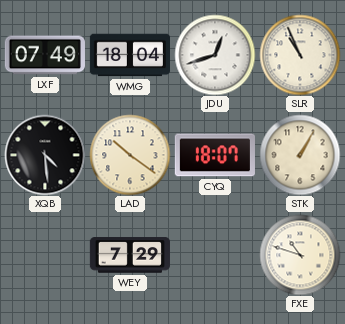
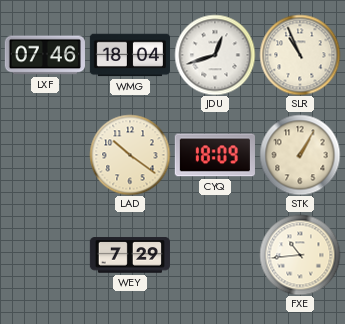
LXF: 07:49 -> 07:46 (45, 55)
XQB: 4:29 -> none (45, 155)
CYQ: 18:07 -> 18:09 (215, 155)
FXE: 10:48 -> 10:44 (300, 255)
